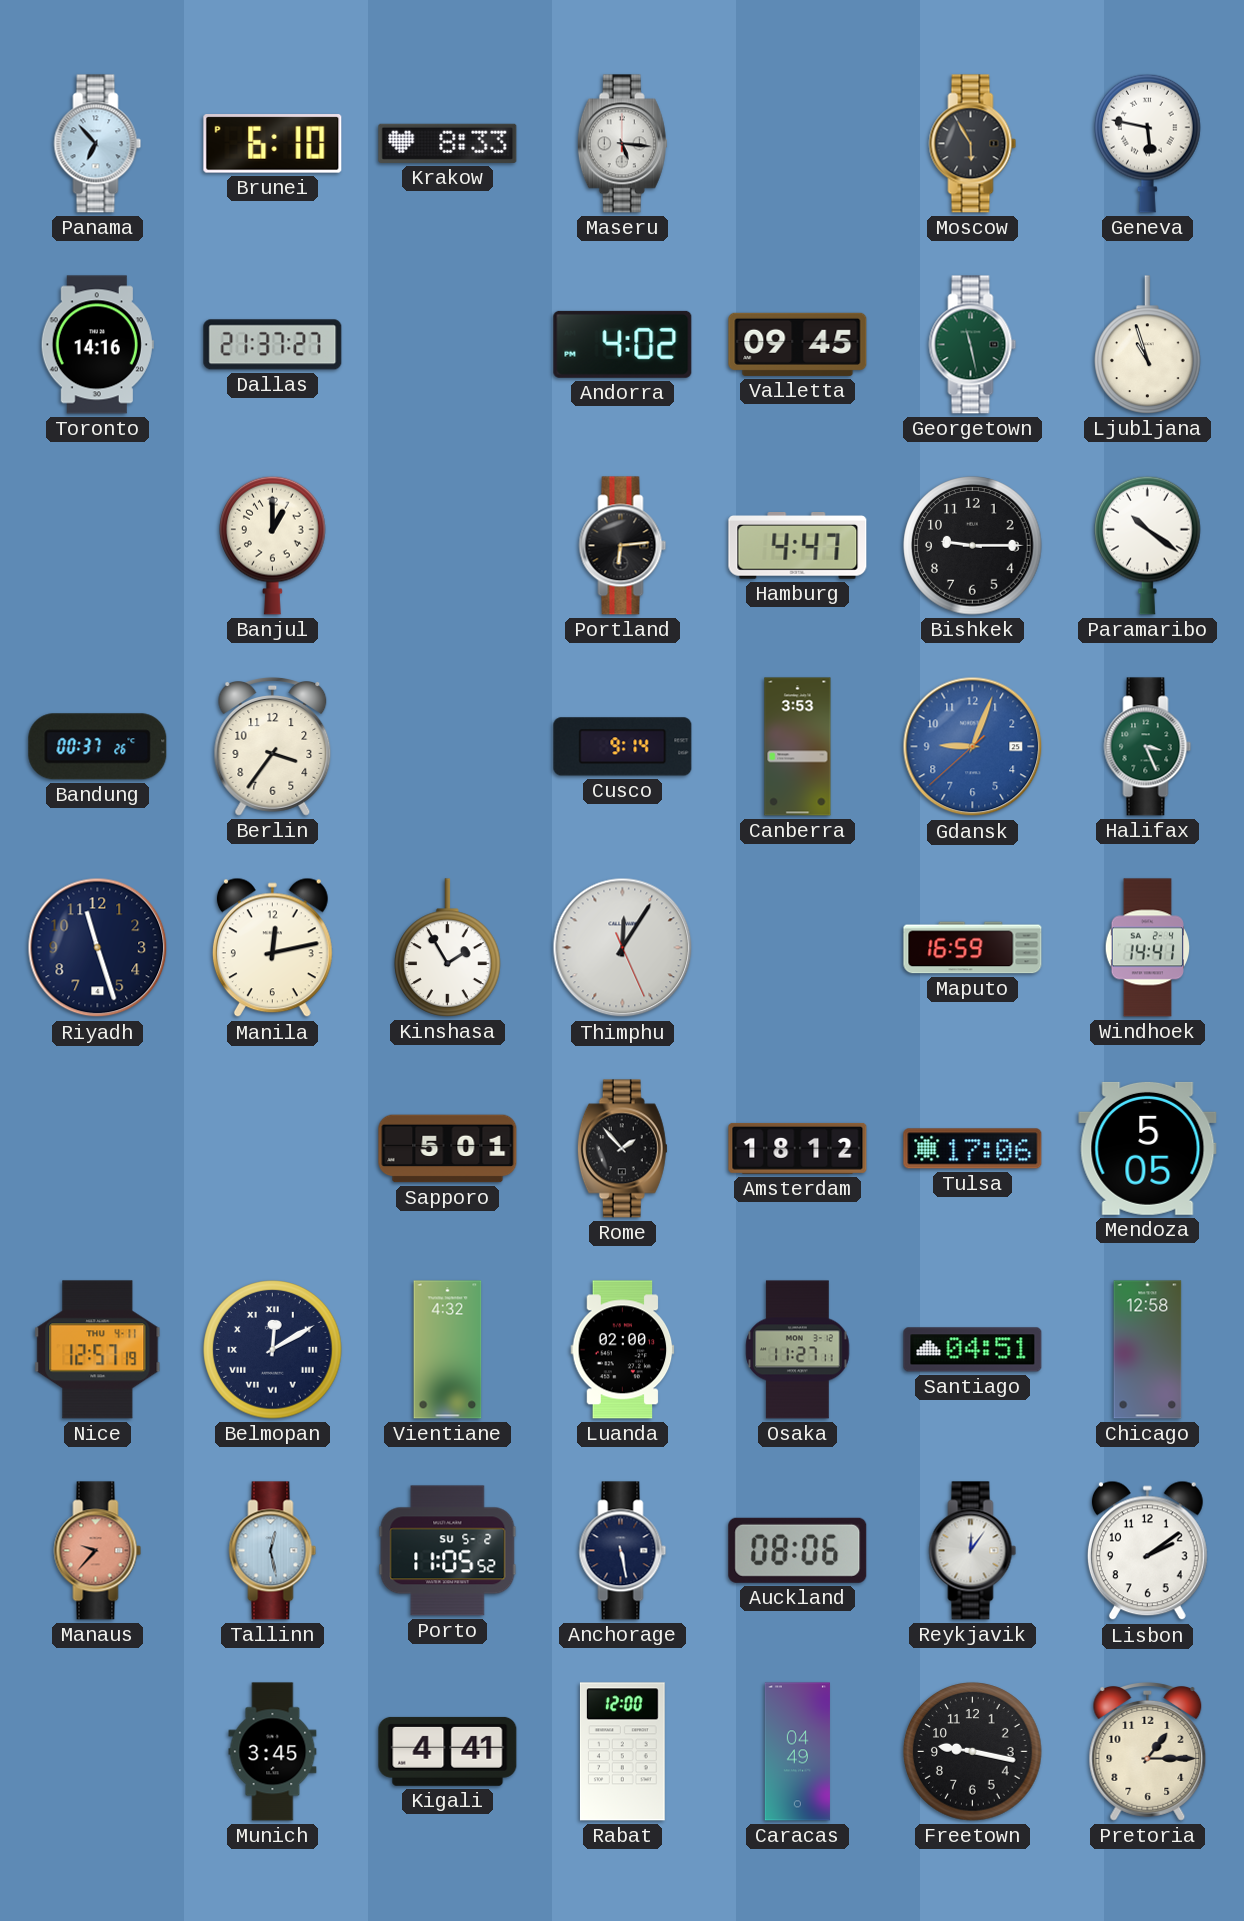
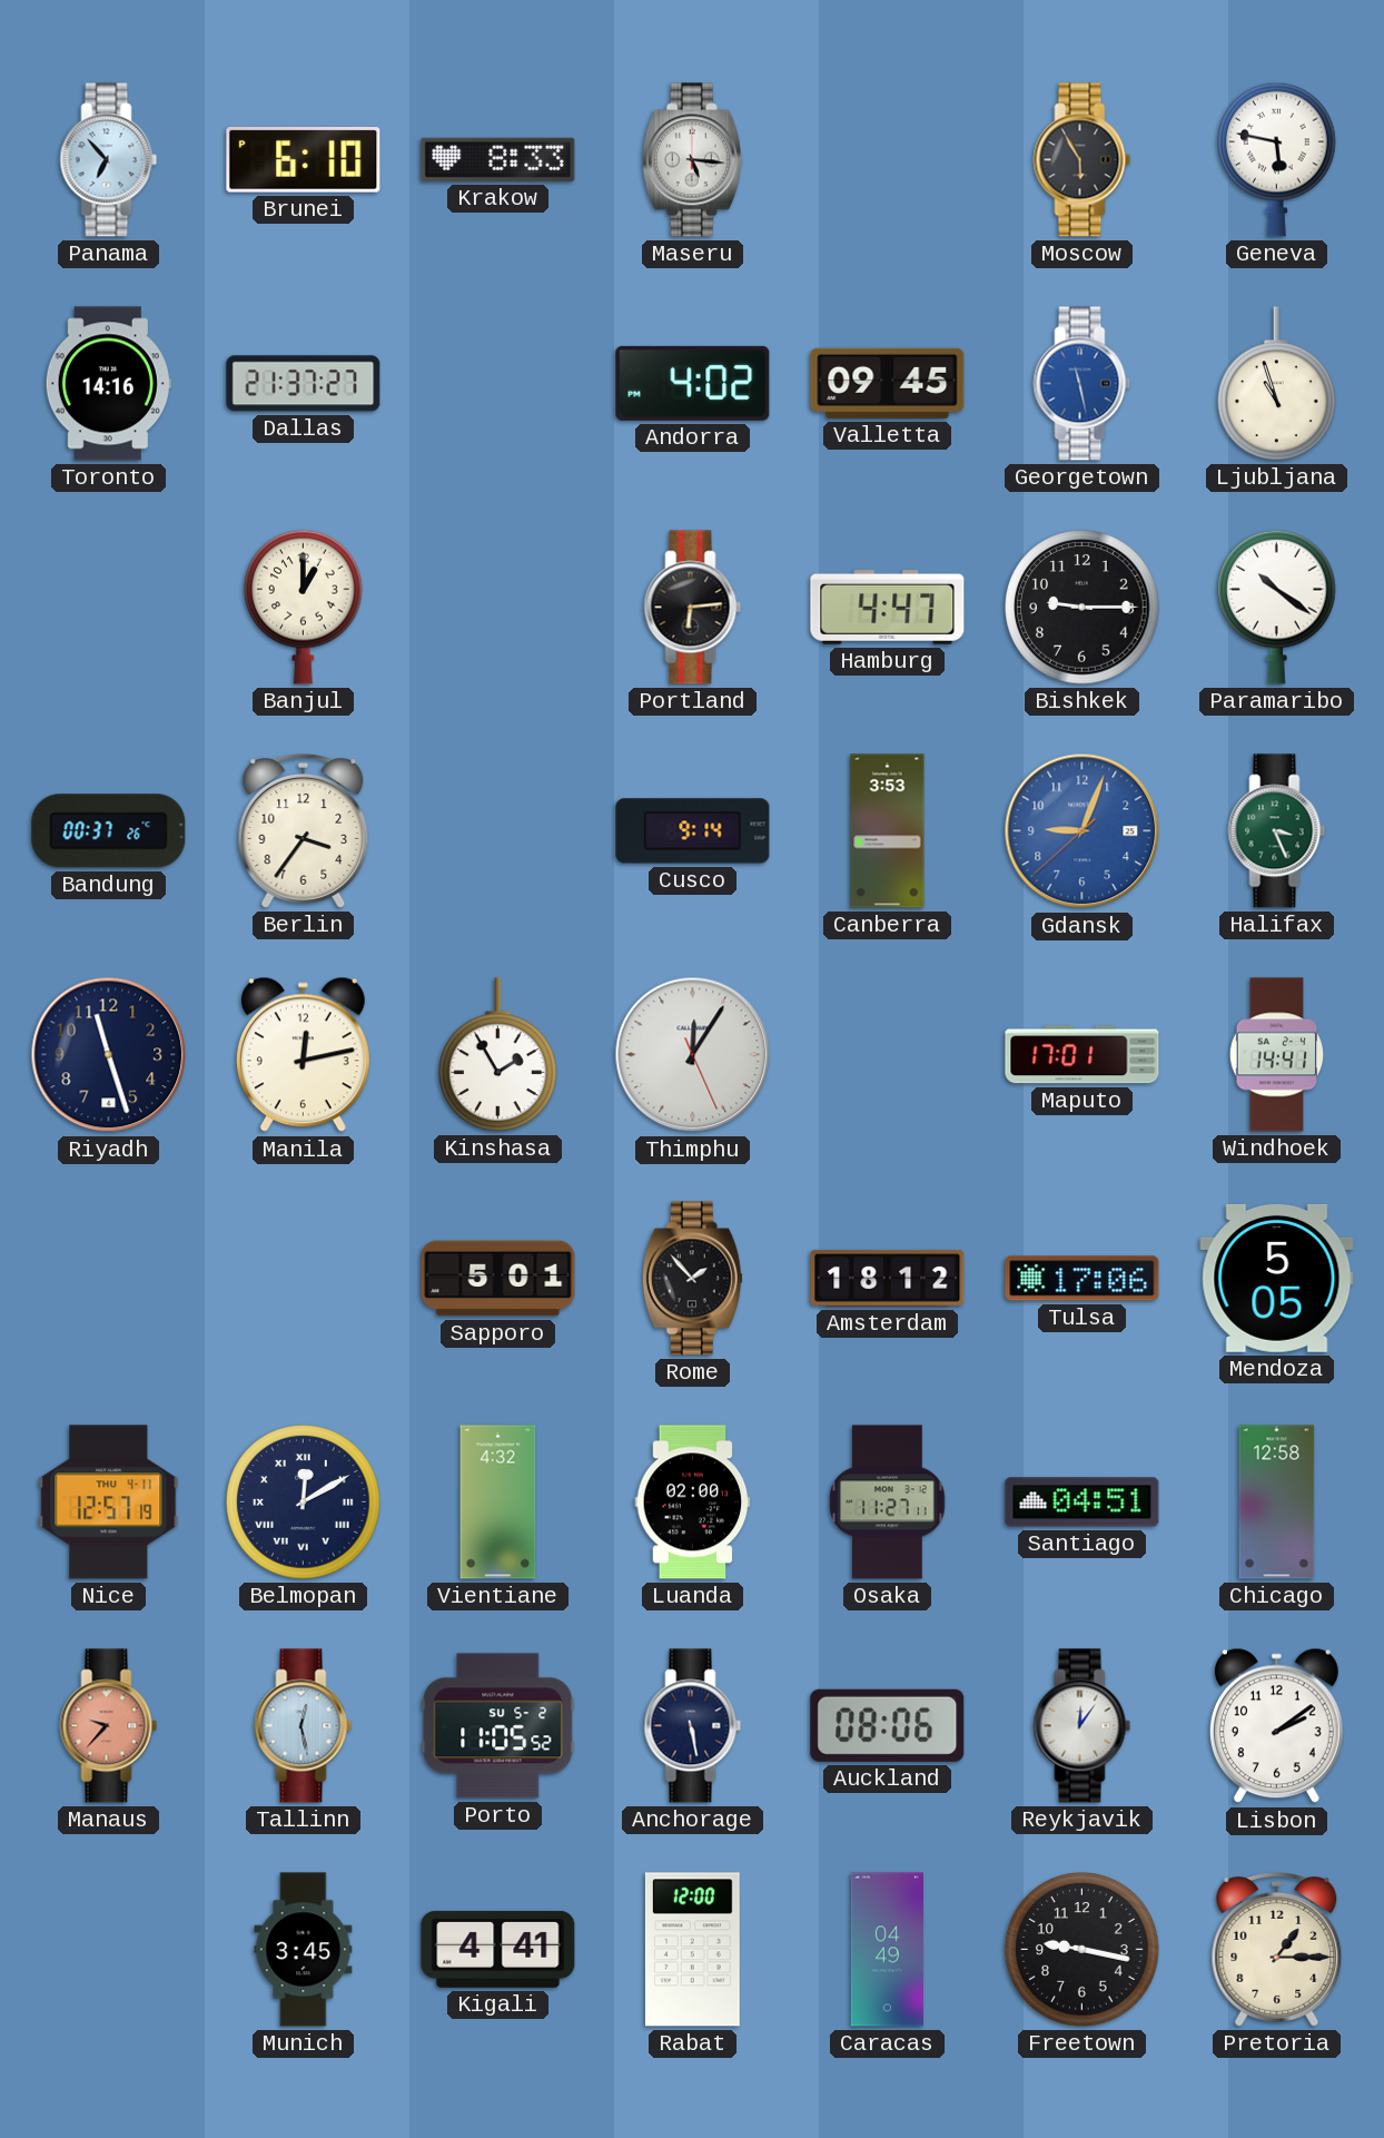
Georgetown dial: green -> blue (1083, 384)
Maputo: 16:59 -> 17:01 (1083, 1055)
